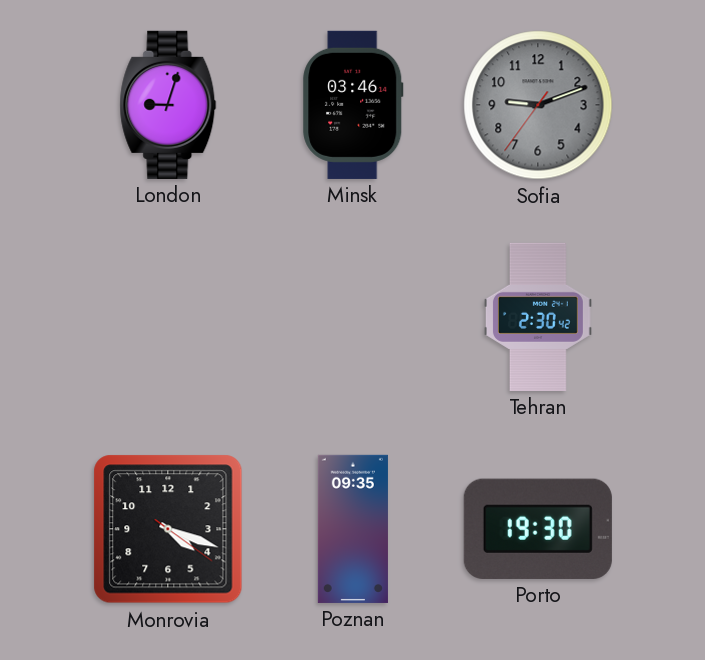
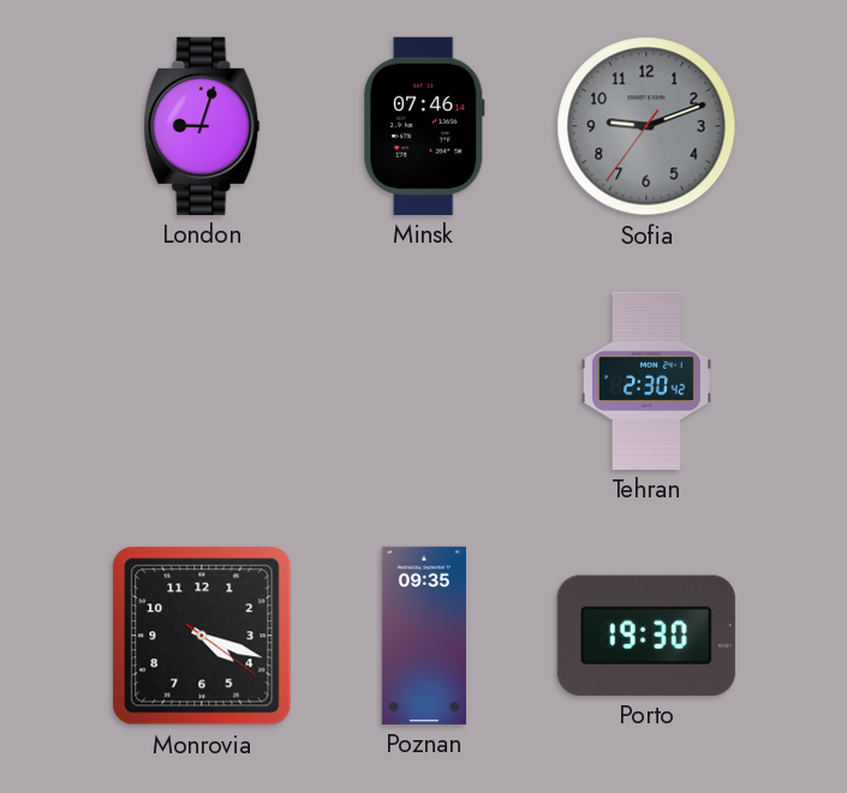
Minsk: 03:46 -> 07:46 (424, 126)
